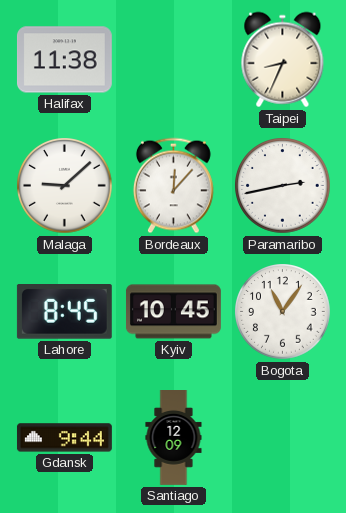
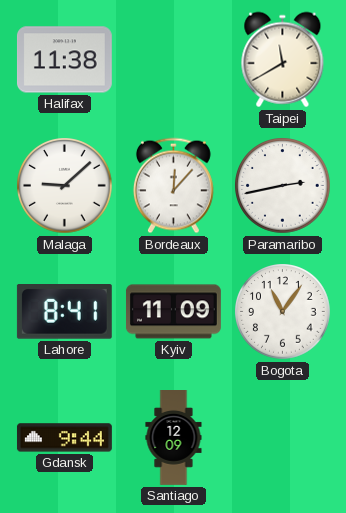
Taipei: 8:34 -> 11:40 (283, 60)
Lahore: 8:45 -> 8:41 (64, 312)
Kyiv: 10:45 -> 11:09 (173, 312)
